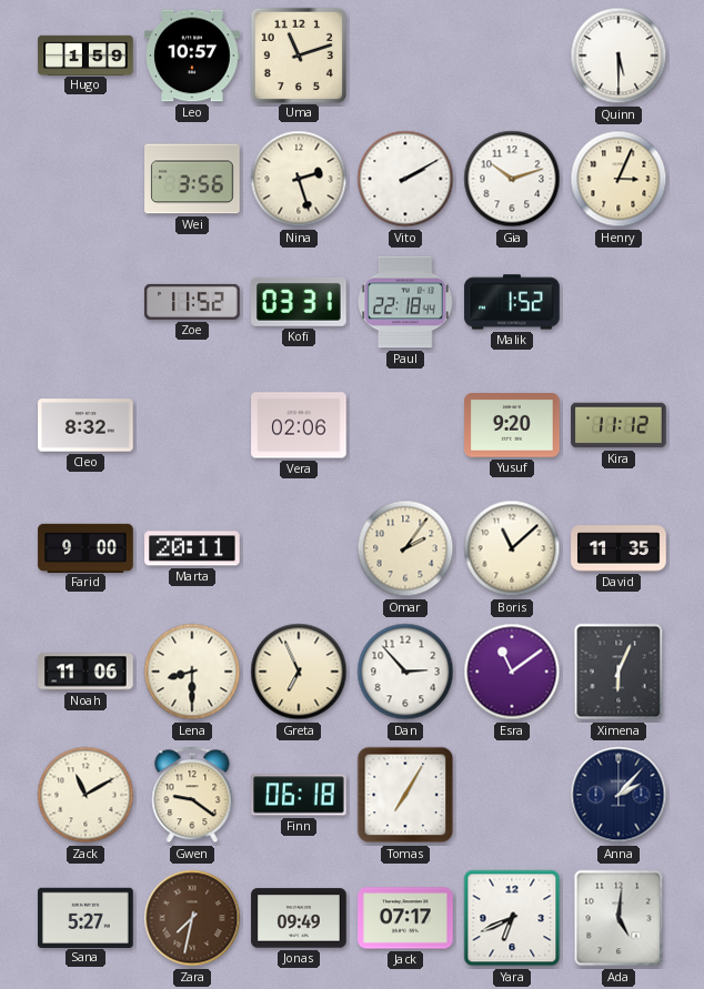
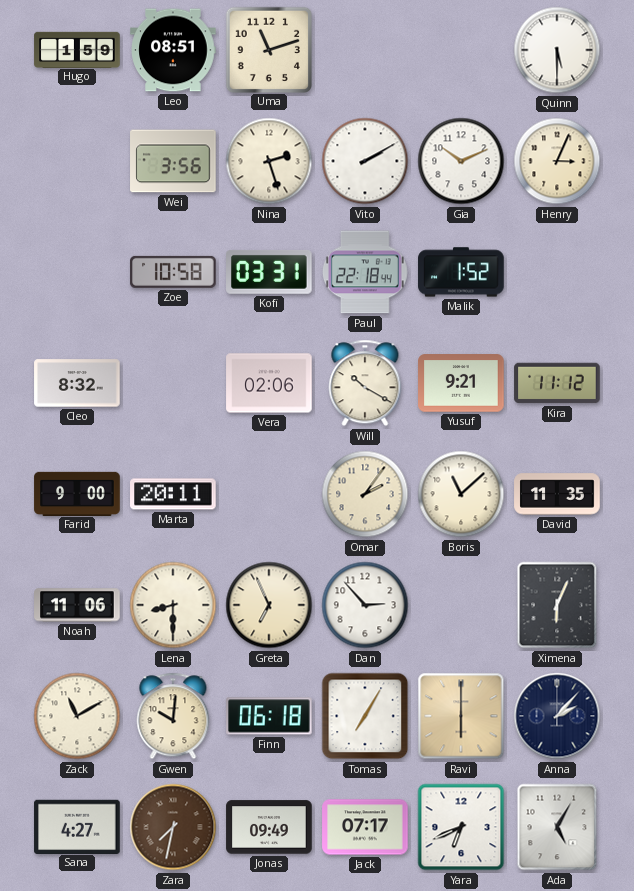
Leo: 10:57 -> 08:51 (173, 50)
Gia: 10:12 -> 10:11 (461, 161)
Zoe: 11:52 -> 10:58 (173, 272)
Will: none -> 10:20 (365, 383)
Yusuf: 9:20 -> 9:21 (461, 383)
Esra: 11:09 -> none (512, 672)
Gwen: 9:21 -> 10:01 (173, 716)
Ravi: none -> 6:00 (461, 716)
Sana: 5:27 -> 4:27 (77, 826)
Ada: 5:01 -> 5:05 (557, 827)
